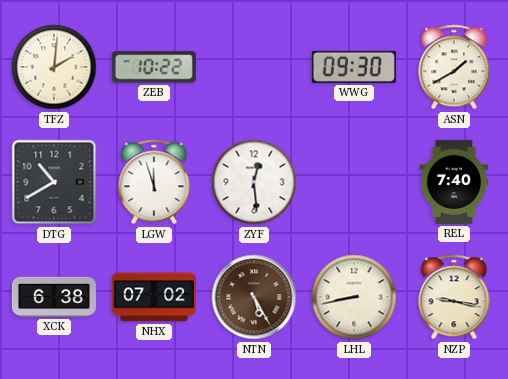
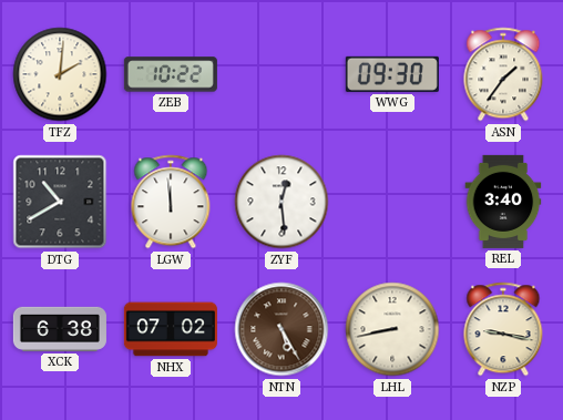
ASN: 1:40 -> 1:36 (503, 74)
LGW: 11:57 -> 11:59 (171, 202)
REL: 7:40 -> 3:40 (503, 202)
